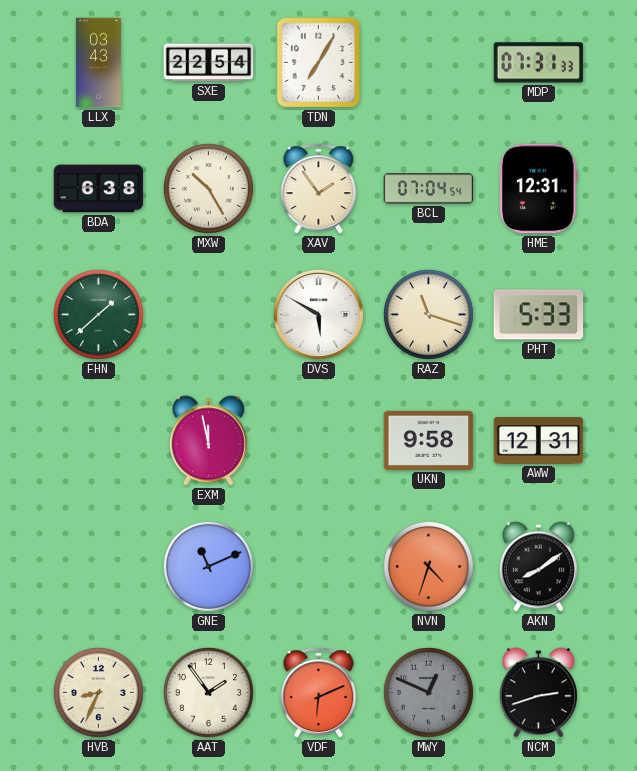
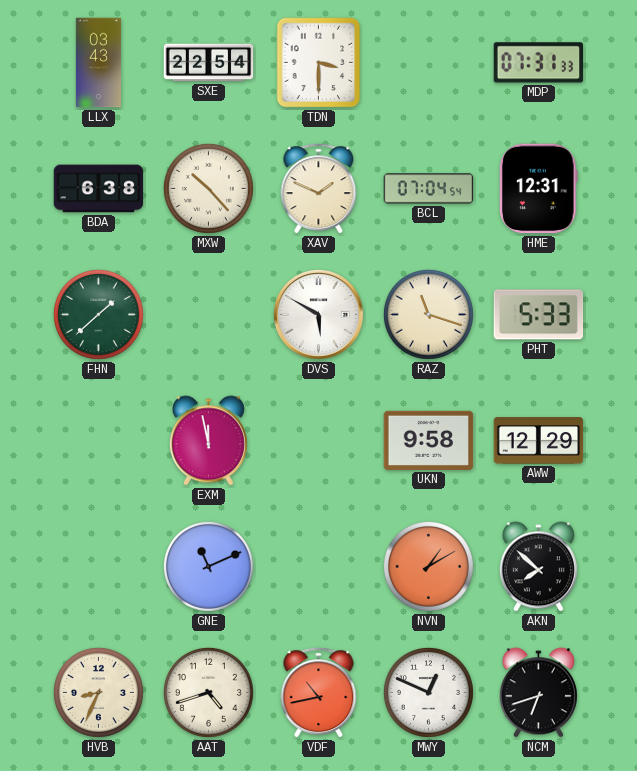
TDN: 7:05 -> 3:30 (319, 63)
MXW: 10:25 -> 10:23 (208, 188)
XAV: 1:54 -> 1:49 (319, 189)
AWW: 12:31 -> 12:29 (539, 441)
NVN: 4:33 -> 1:10 (428, 566)
AKN: 8:09 -> 7:52 (538, 567)
AAT: 1:54 -> 4:42 (208, 692)
VDF: 6:11 -> 10:43 (319, 693)
MWY dial: grey -> white (428, 692)
NCM: 2:42 -> 6:42 (538, 693)
